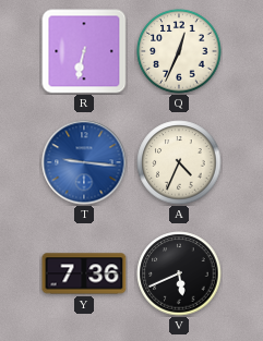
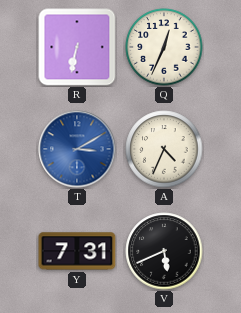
T: 9:16 -> 3:10 (77, 149)
Y: 7:36 -> 7:31 (77, 251)
